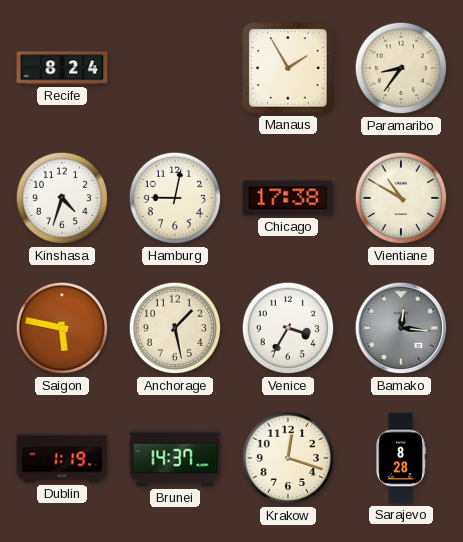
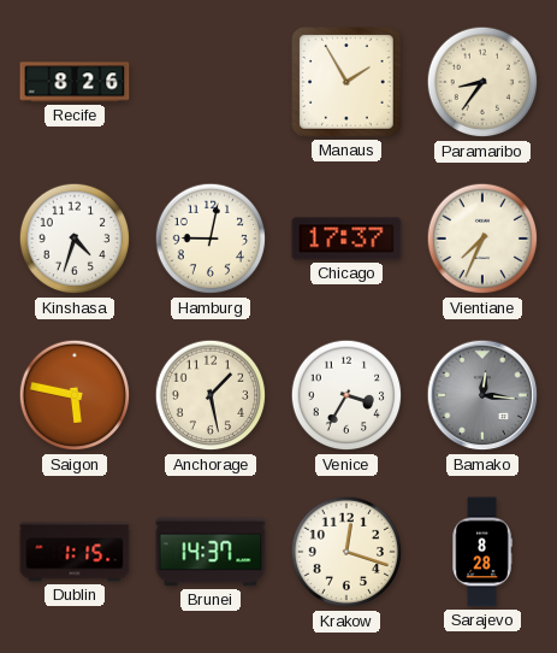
Recife: 8:24 -> 8:26 (75, 82)
Chicago: 17:38 -> 17:37 (346, 239)
Vientiane: 10:50 -> 7:34 (482, 239)
Dublin: 1:19 -> 1:15 (75, 552)
